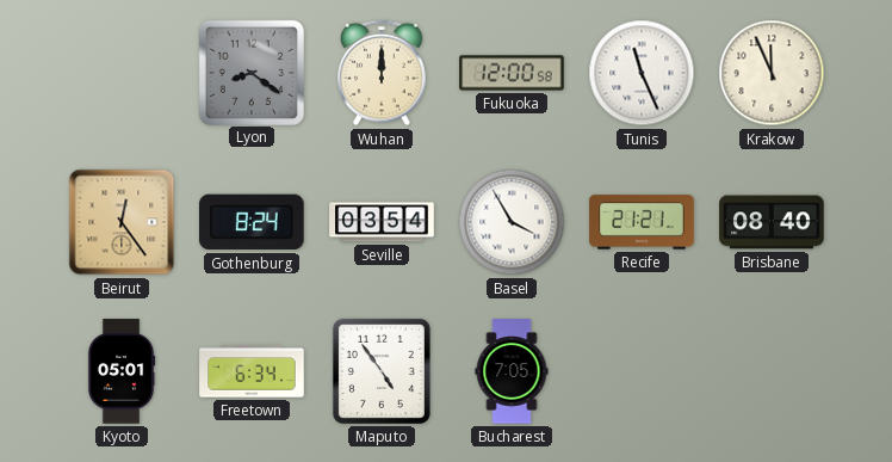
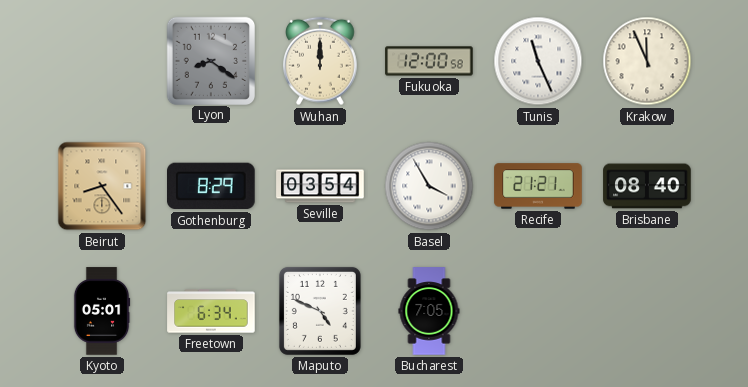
Beirut: 12:24 -> 8:24 (102, 186)
Gothenburg: 8:24 -> 8:29 (212, 186)
Maputo: 4:54 -> 4:49 (320, 311)
